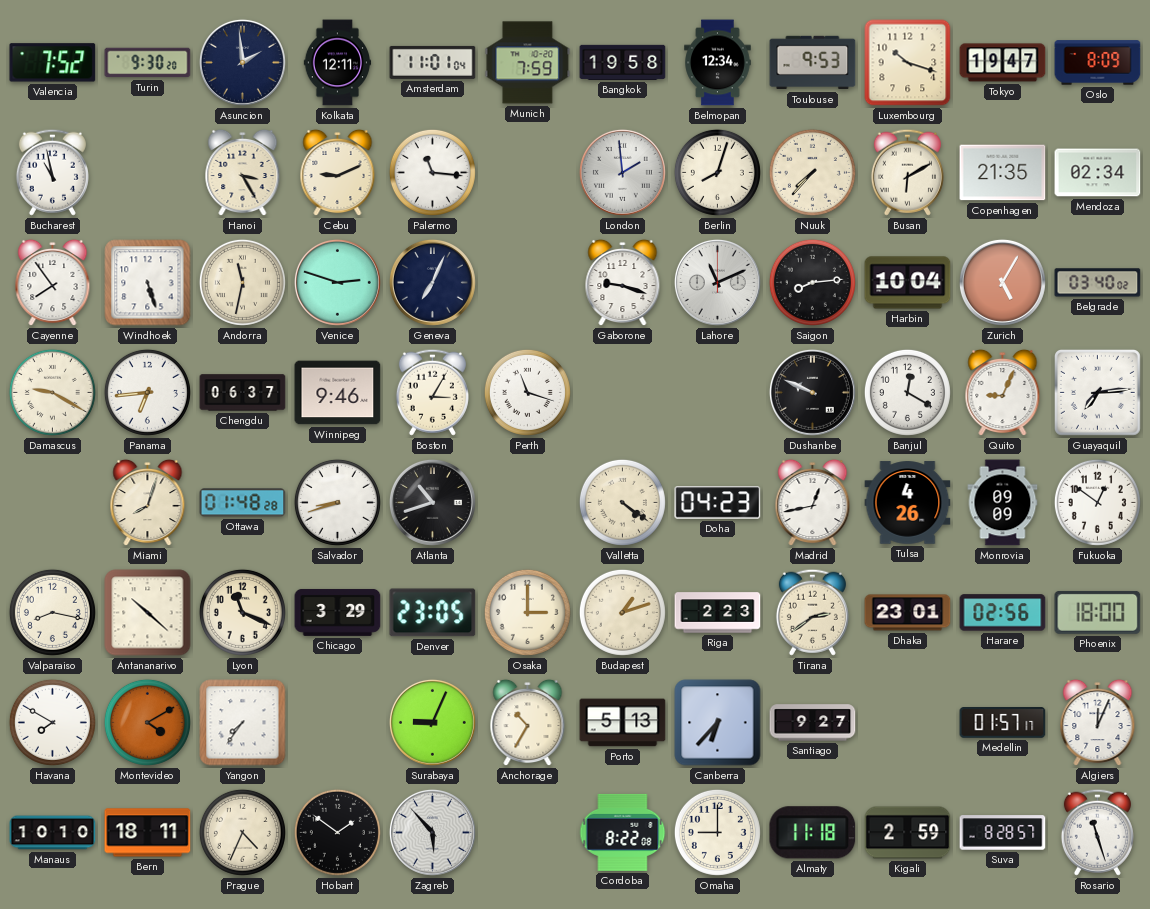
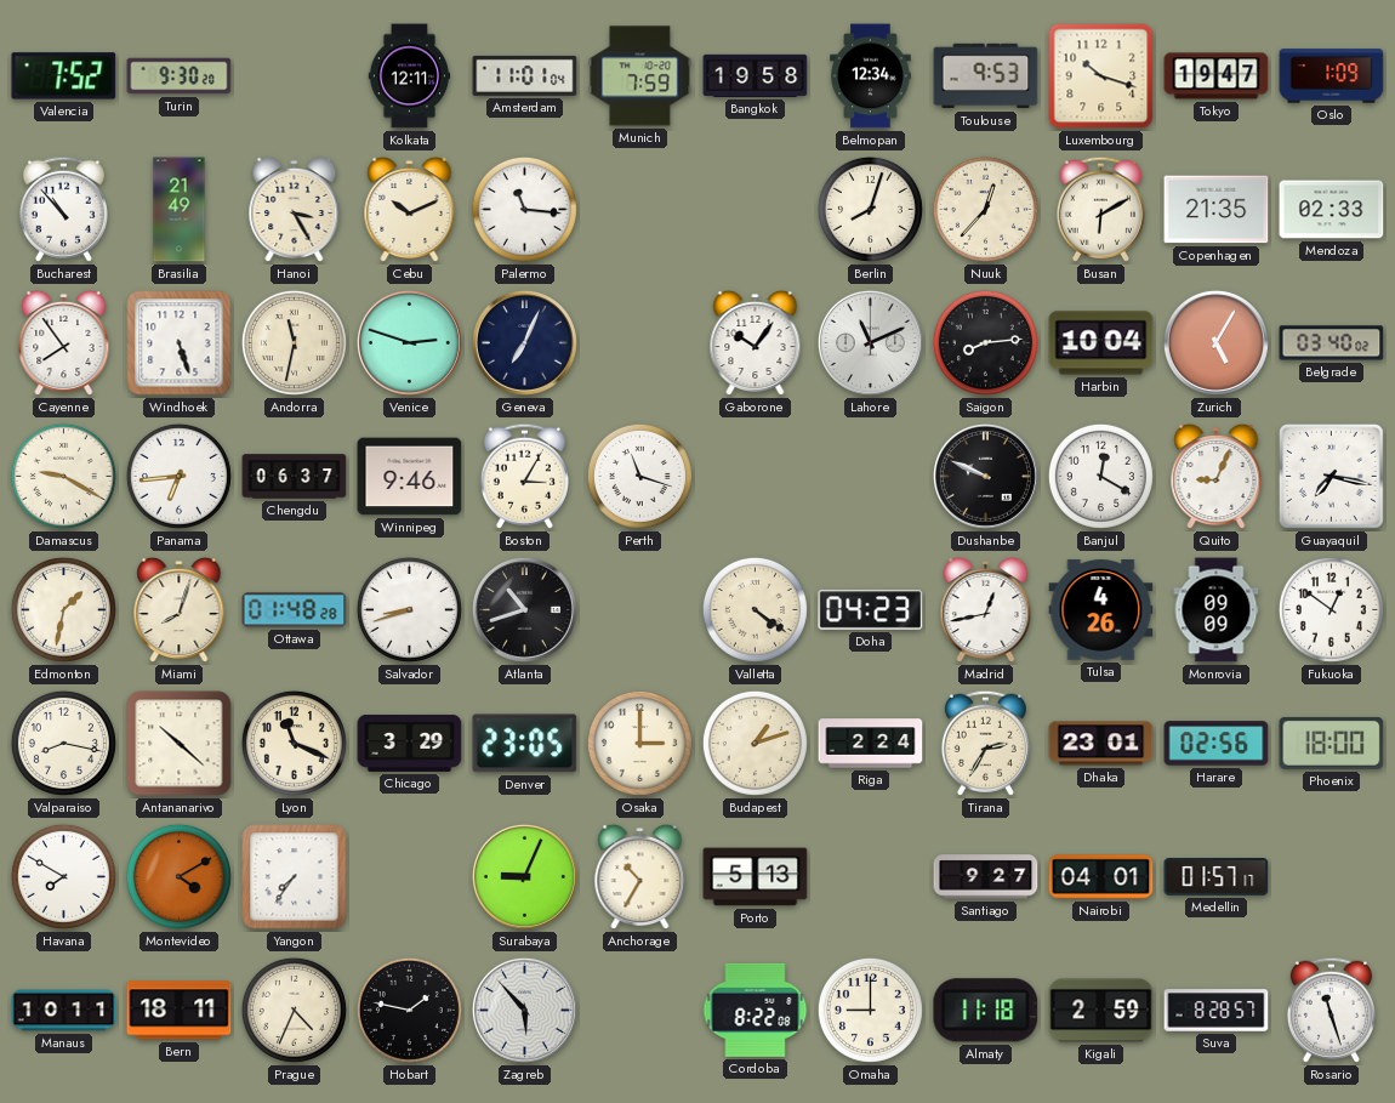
Asuncion: 1:59 -> none (242, 62)
Oslo: 8:09 -> 1:09 (1332, 76)
Bucharest: 10:58 -> 10:53 (63, 209)
Brasilia: none -> 21:49 (180, 210)
Cebu: 9:11 -> 10:11 (410, 210)
London: 1:59 -> none (622, 172)
Nuuk: 7:37 -> 12:37 (985, 209)
Mendoza: 02:34 -> 02:33 (1332, 210)
Gaborone: 9:18 -> 10:06 (756, 343)
Guayaquil: 7:14 -> 7:17 (1331, 476)
Edmonton: none -> 1:32 (63, 609)
Riga: 2:23 -> 2:24 (871, 744)
Tirana: 2:39 -> 2:35 (985, 743)
Canberra: 6:37 -> none (718, 723)
Nairobi: none -> 04:01 (1101, 877)
Algiers: 12:04 -> none (1098, 723)
Manaus: 10:10 -> 10:11 (64, 1011)
Hobart: 1:51 -> 1:47 (409, 1010)
